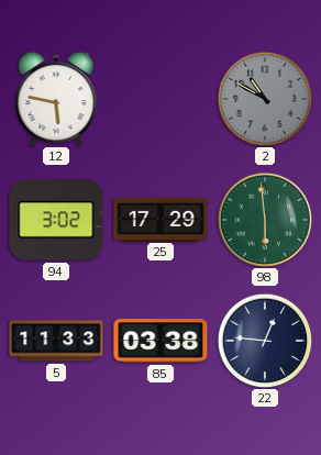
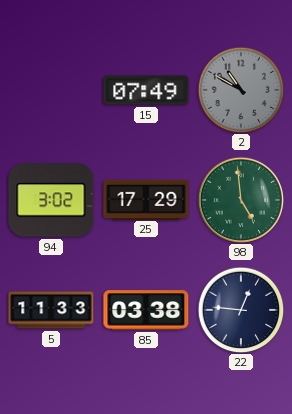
12: 5:47 -> none (56, 99)
15: none -> 07:49 (146, 90)
98: 5:59 -> 4:59 (240, 199)
